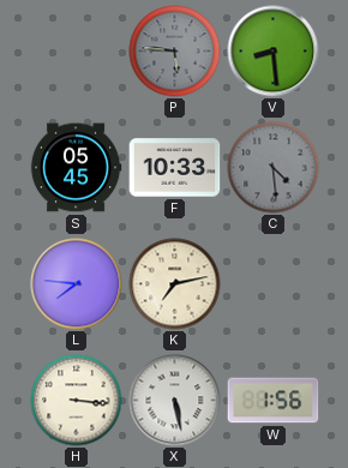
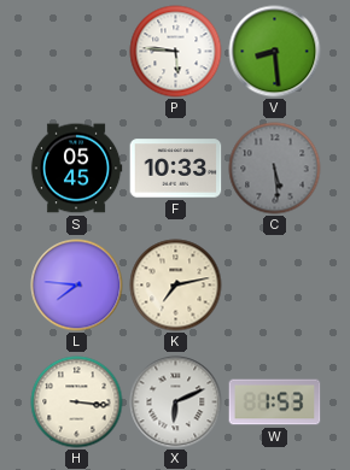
P dial: grey -> white (176, 52)
C: 4:29 -> 5:29 (275, 169)
X: 5:28 -> 6:11 (176, 403)
W: 1:56 -> 1:53 (275, 403)
